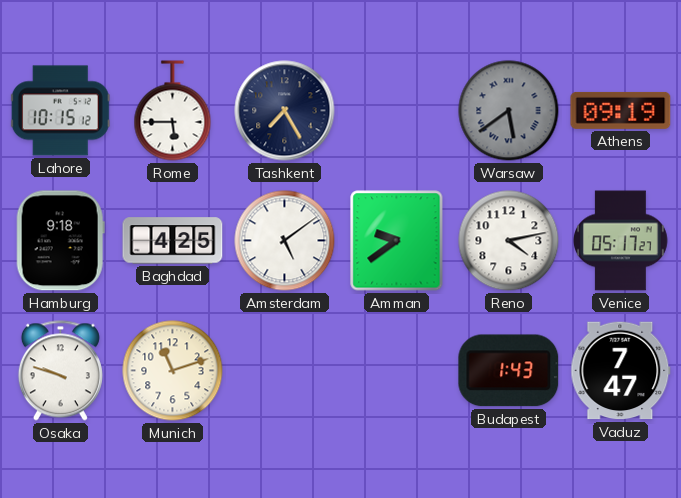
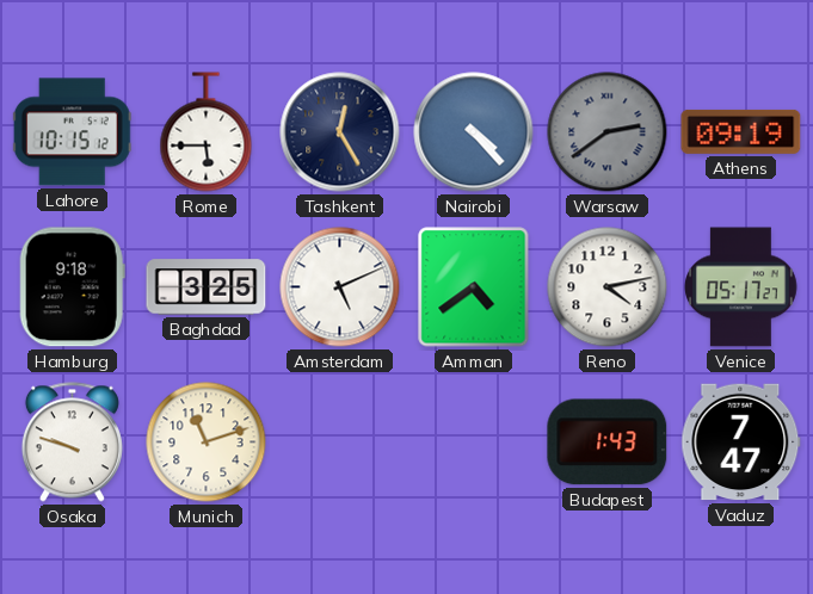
Tashkent: 7:25 -> 12:25 (340, 132)
Nairobi: none -> 4:23 (474, 132)
Warsaw: 5:39 -> 2:39 (608, 132)
Baghdad: 4:25 -> 3:25 (207, 287)
Amsterdam: 5:09 -> 5:11 (340, 287)
Amman: 9:39 -> 4:39 (474, 287)
